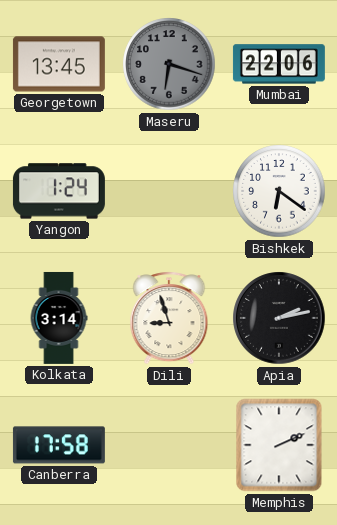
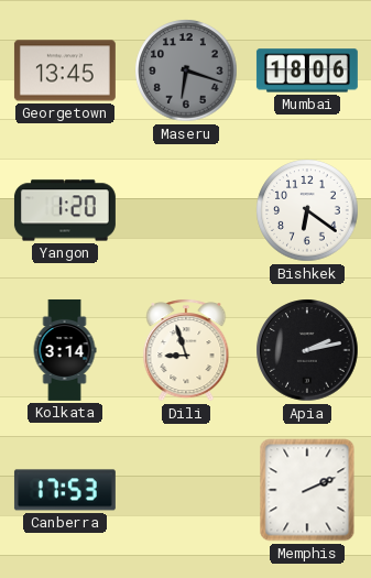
Mumbai: 22:06 -> 18:06 (307, 70)
Yangon: 1:24 -> 1:20 (65, 210)
Canberra: 17:58 -> 17:53 (65, 490)
